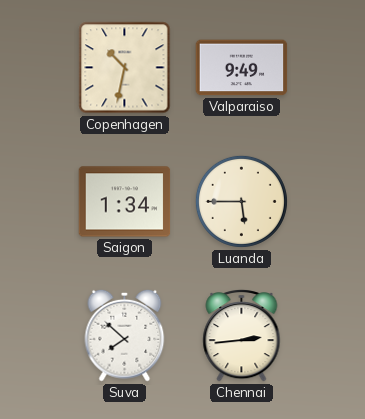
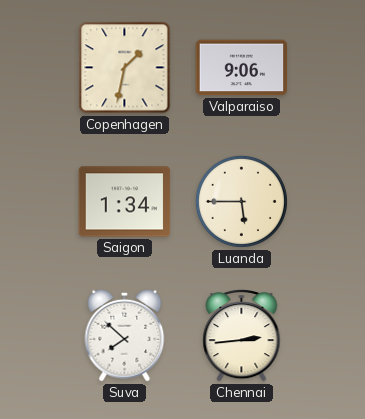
Copenhagen: 10:32 -> 1:32 (125, 68)
Valparaiso: 9:49 -> 9:06 (242, 68)
